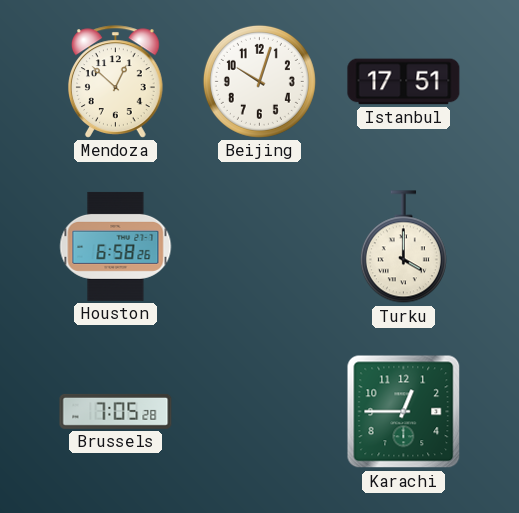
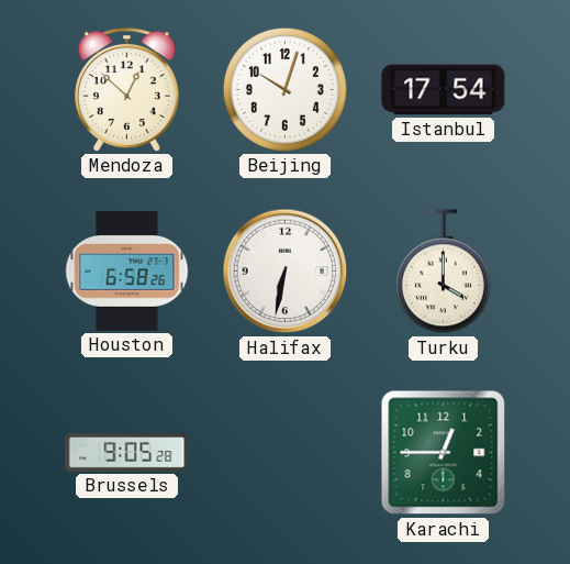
Istanbul: 17:51 -> 17:54 (444, 90)
Halifax: none -> 6:32 (286, 272)
Brussels: 7:05 -> 9:05 (127, 452)
